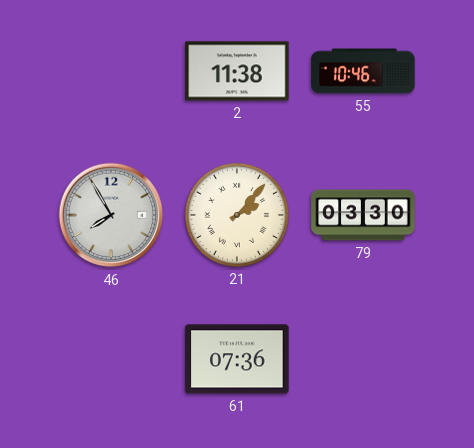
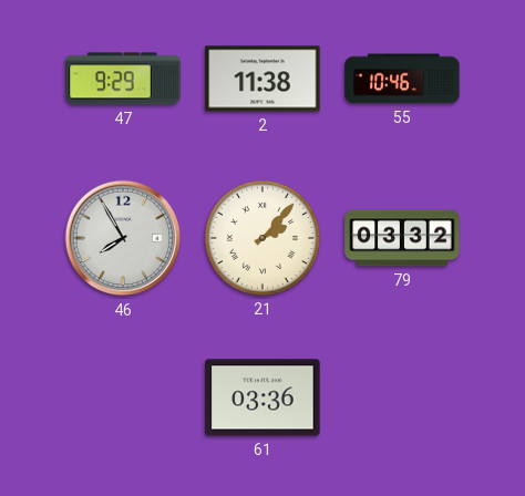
47: none -> 9:29 (123, 79)
79: 03:30 -> 03:32 (402, 238)
61: 07:36 -> 03:36 (262, 397)
